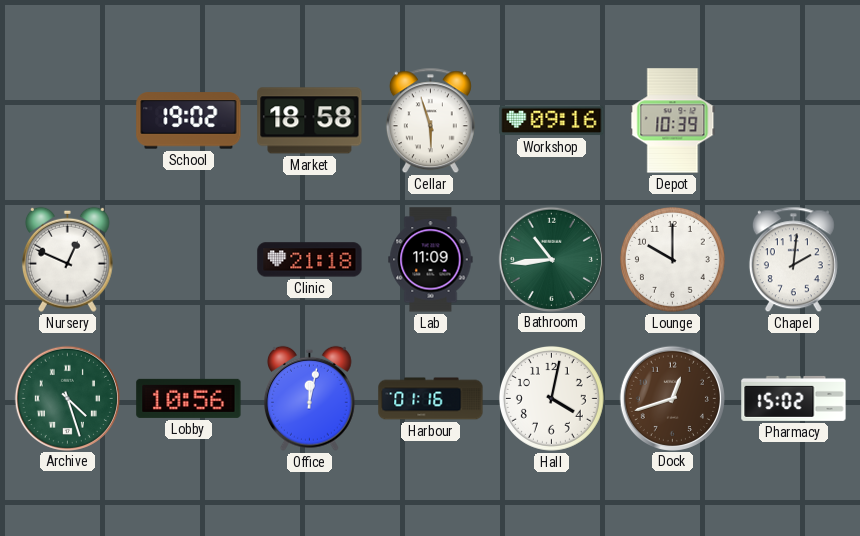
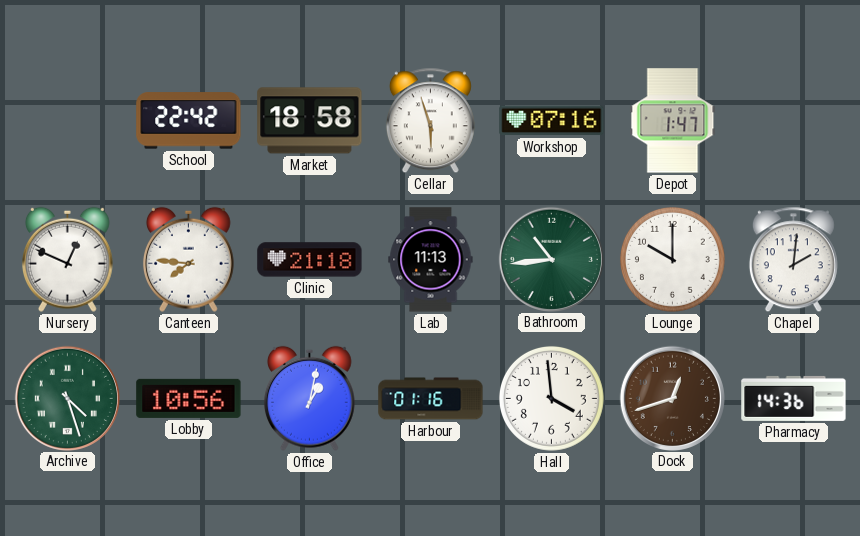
School: 19:02 -> 22:42 (189, 121)
Workshop: 09:16 -> 07:16 (552, 121)
Depot: 10:39 -> 1:47 (673, 121)
Canteen: none -> 7:46 (188, 259)
Lab: 11:09 -> 11:13 (431, 260)
Office: 12:02 -> 1:02 (309, 398)
Hall: 4:02 -> 3:59 (551, 398)
Pharmacy: 15:02 -> 14:36 (794, 398)
